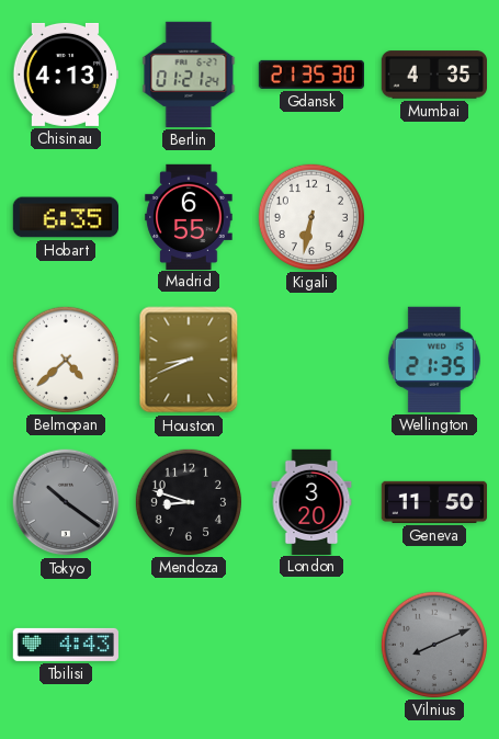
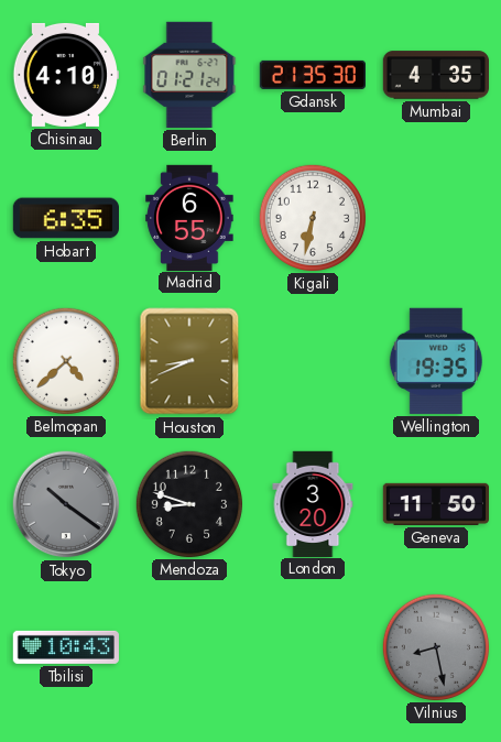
Chisinau: 4:13 -> 4:10 (65, 75)
Wellington: 21:35 -> 19:35 (436, 361)
Tbilisi: 4:43 -> 10:43 (66, 647)
Vilnius: 8:11 -> 8:28 (435, 646)
